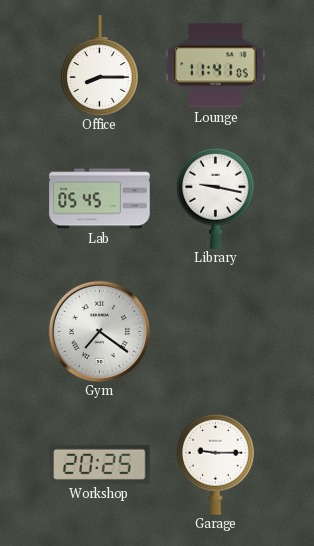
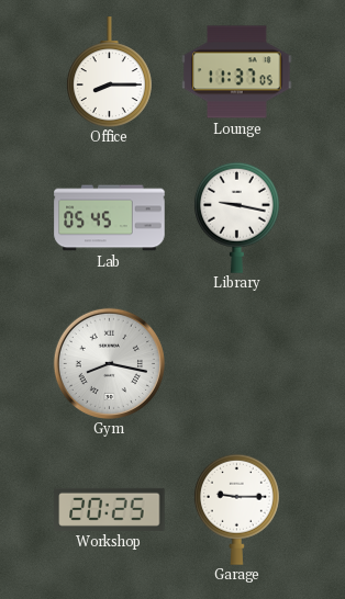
Lounge: 11:41 -> 11:37 (237, 72)
Gym: 7:21 -> 8:17 (109, 363)
